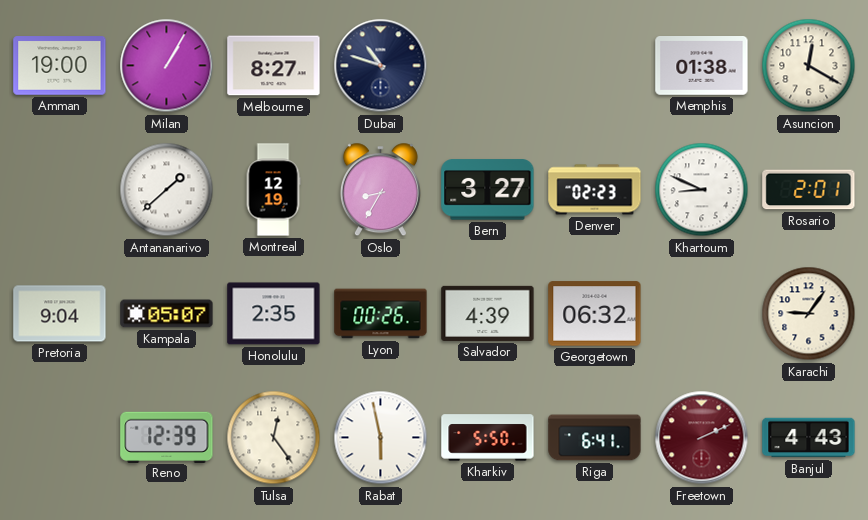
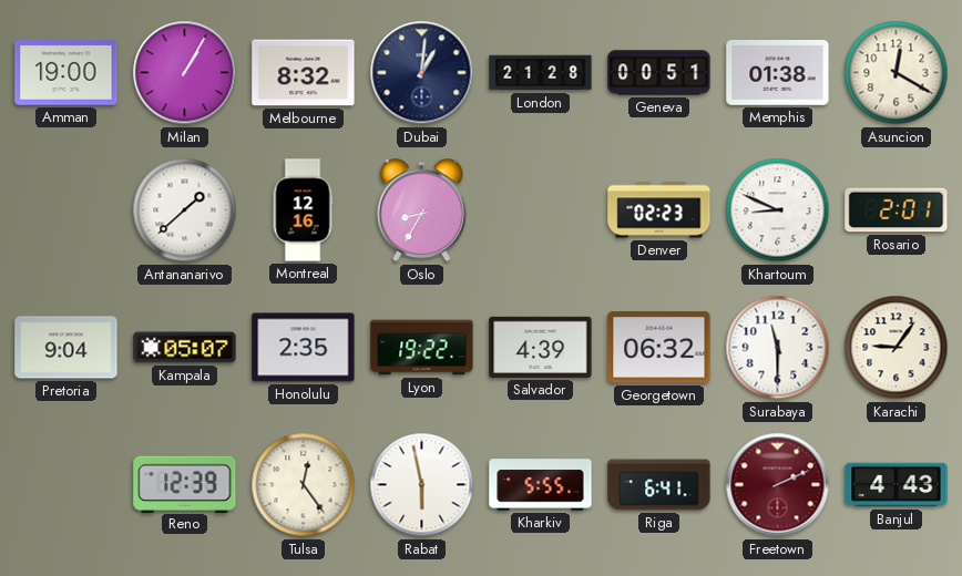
Melbourne: 8:27 -> 8:32 (304, 73)
Dubai: 10:48 -> 1:01 (422, 73)
London: none -> 21:28 (541, 73)
Geneva: none -> 00:51 (659, 73)
Montreal: 12:19 -> 12:16 (303, 210)
Bern: 3:27 -> none (488, 190)
Lyon: 00:26 -> 19:22 (422, 348)
Surabaya: none -> 11:30 (778, 348)
Kharkiv: 5:50 -> 5:55 (541, 485)
